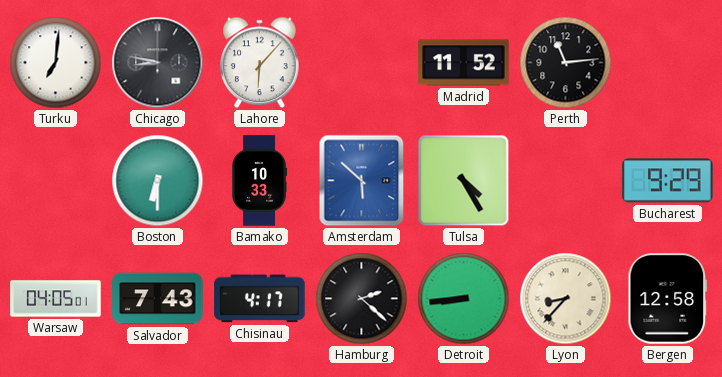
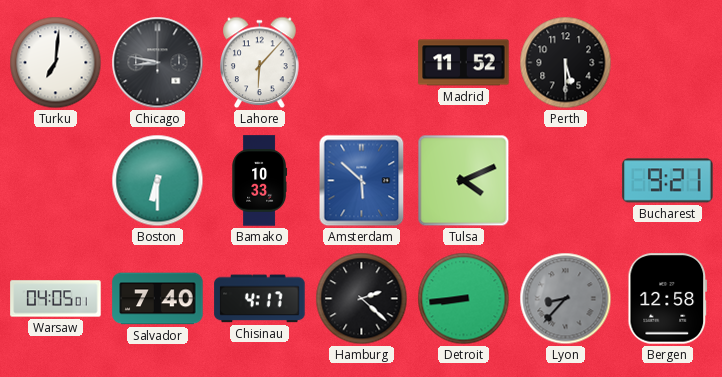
Perth: 11:14 -> 5:30 (566, 63)
Tulsa: 4:25 -> 4:11 (464, 181)
Bucharest: 9:29 -> 9:21 (668, 181)
Salvador: 7:43 -> 7:40 (158, 299)
Lyon dial: cream -> grey (566, 299)
